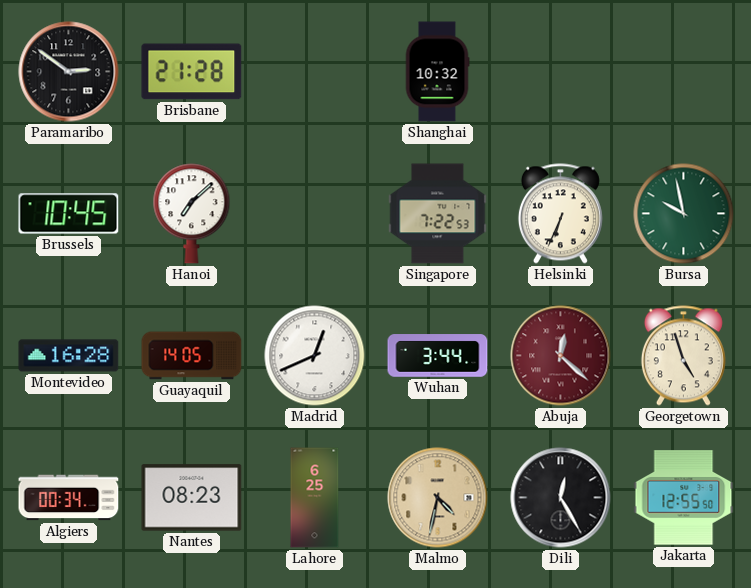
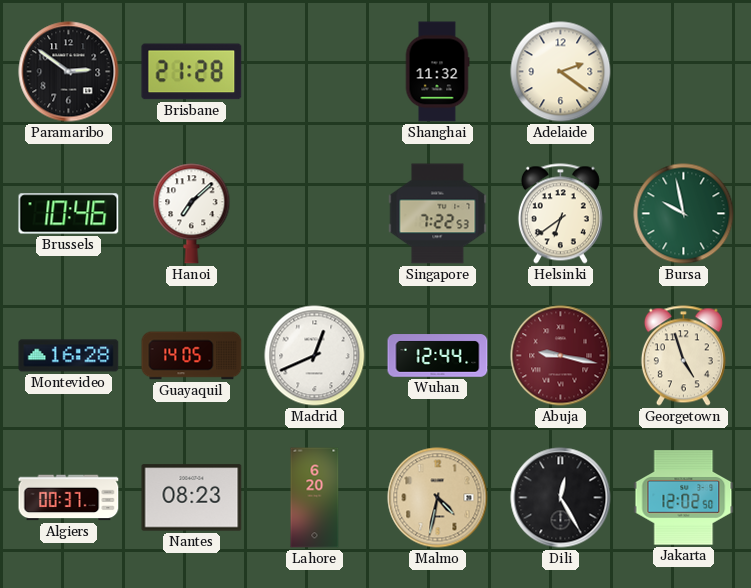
Shanghai: 10:32 -> 11:32 (437, 72)
Adelaide: none -> 2:21 (561, 72)
Brussels: 10:45 -> 10:46 (69, 214)
Helsinki: 6:34 -> 6:39 (560, 214)
Wuhan: 3:44 -> 12:44 (438, 356)
Abuja: 12:22 -> 9:17 (561, 356)
Algiers: 00:34 -> 00:37 (69, 498)
Lahore: 6:25 -> 6:20 (315, 498)
Jakarta: 12:55 -> 12:02 (684, 498)
